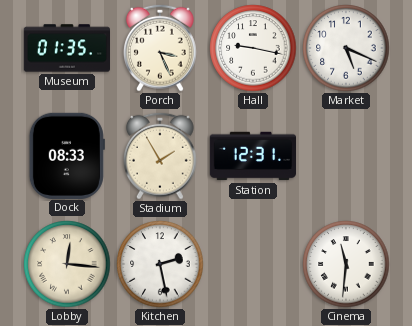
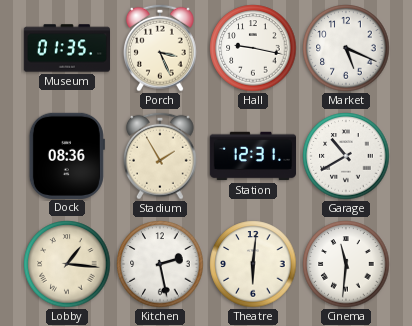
Dock: 08:33 -> 08:36 (67, 155)
Garage: none -> 10:40 (346, 156)
Lobby: 12:16 -> 1:16 (67, 264)
Theatre: none -> 6:01 (253, 264)
